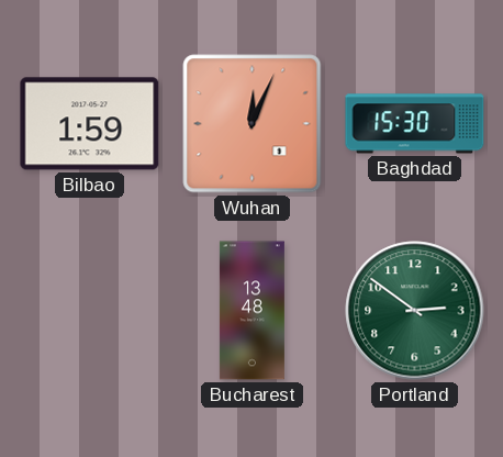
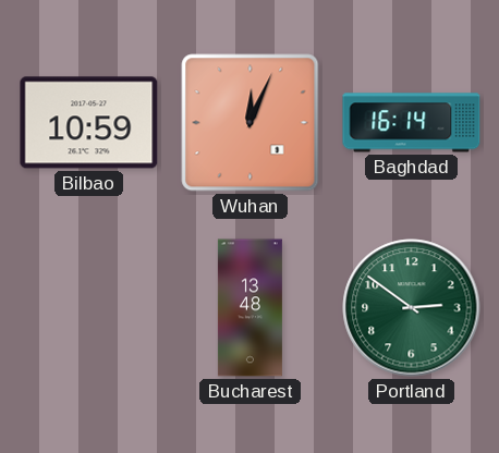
Bilbao: 1:59 -> 10:59 (89, 123)
Baghdad: 15:30 -> 16:14 (412, 123)
